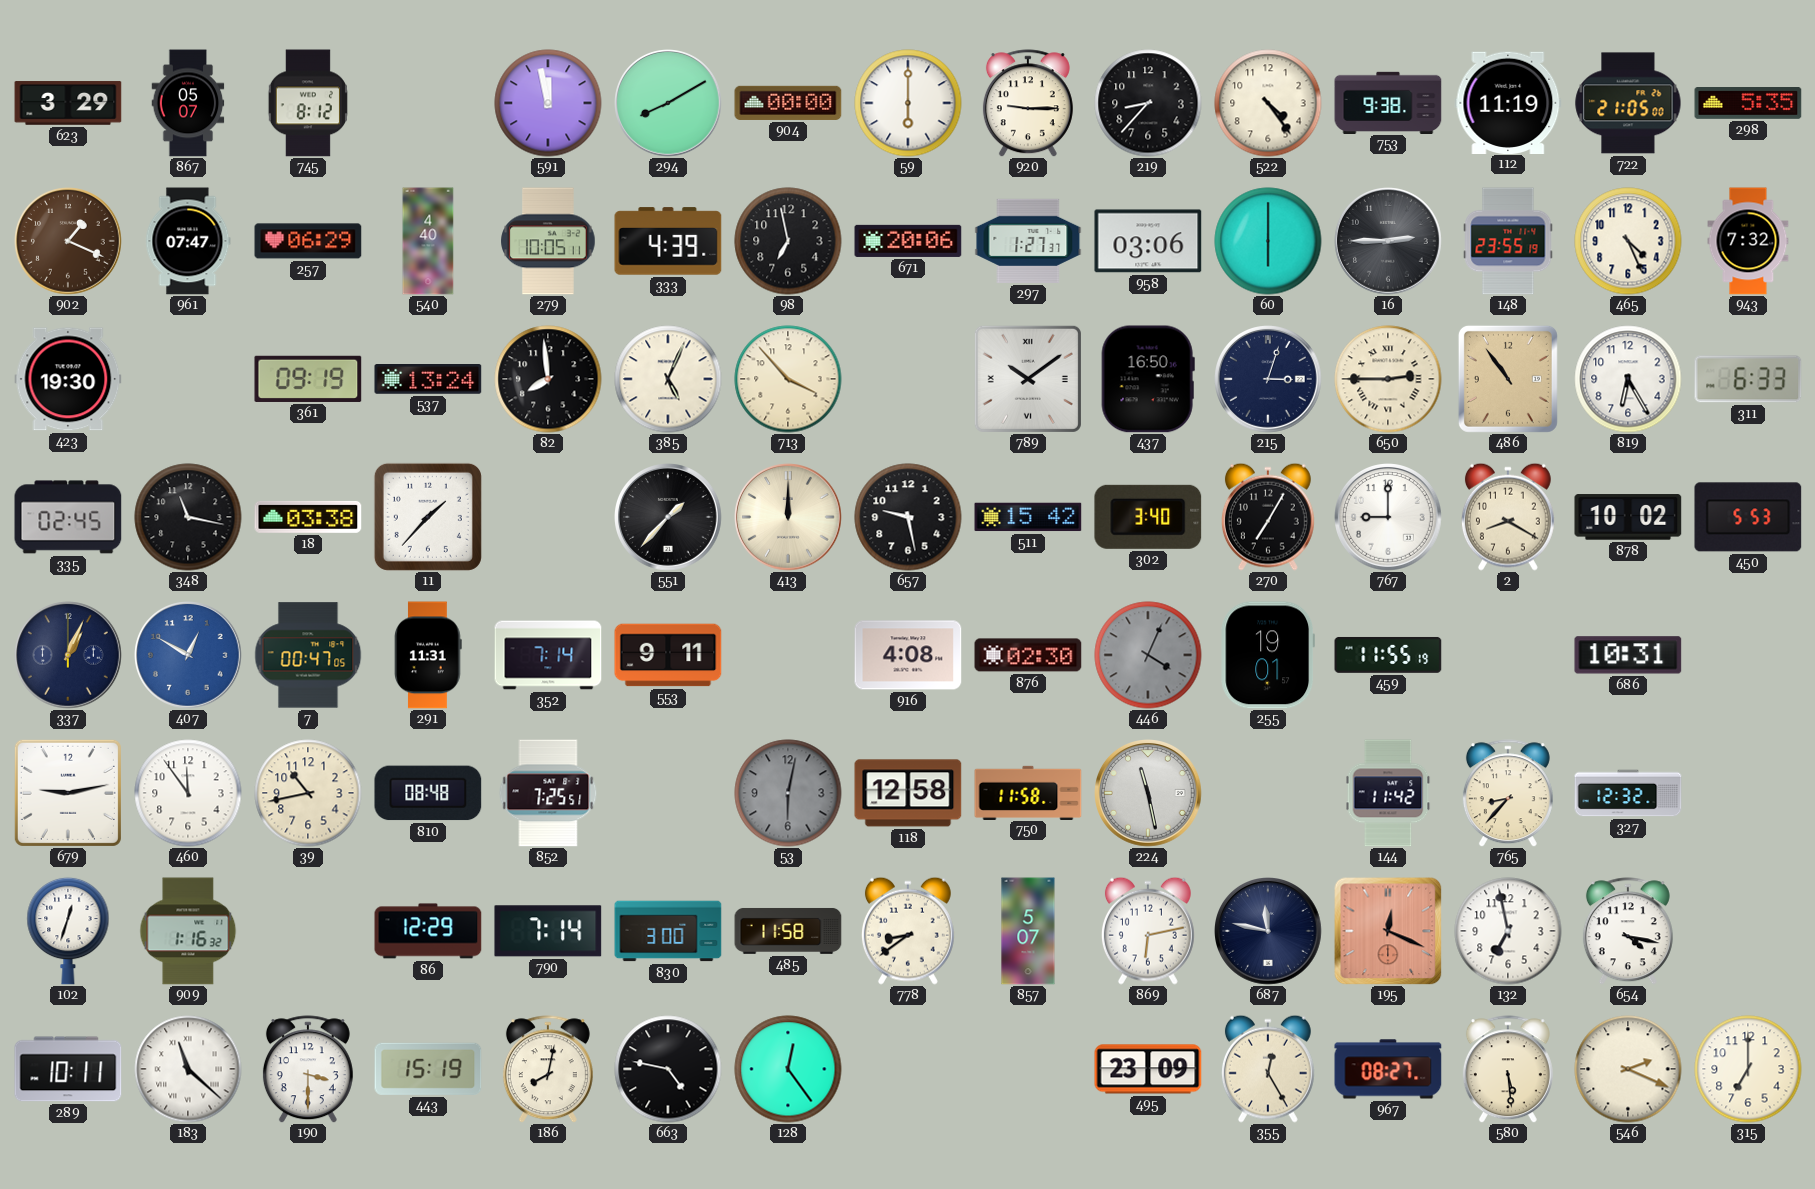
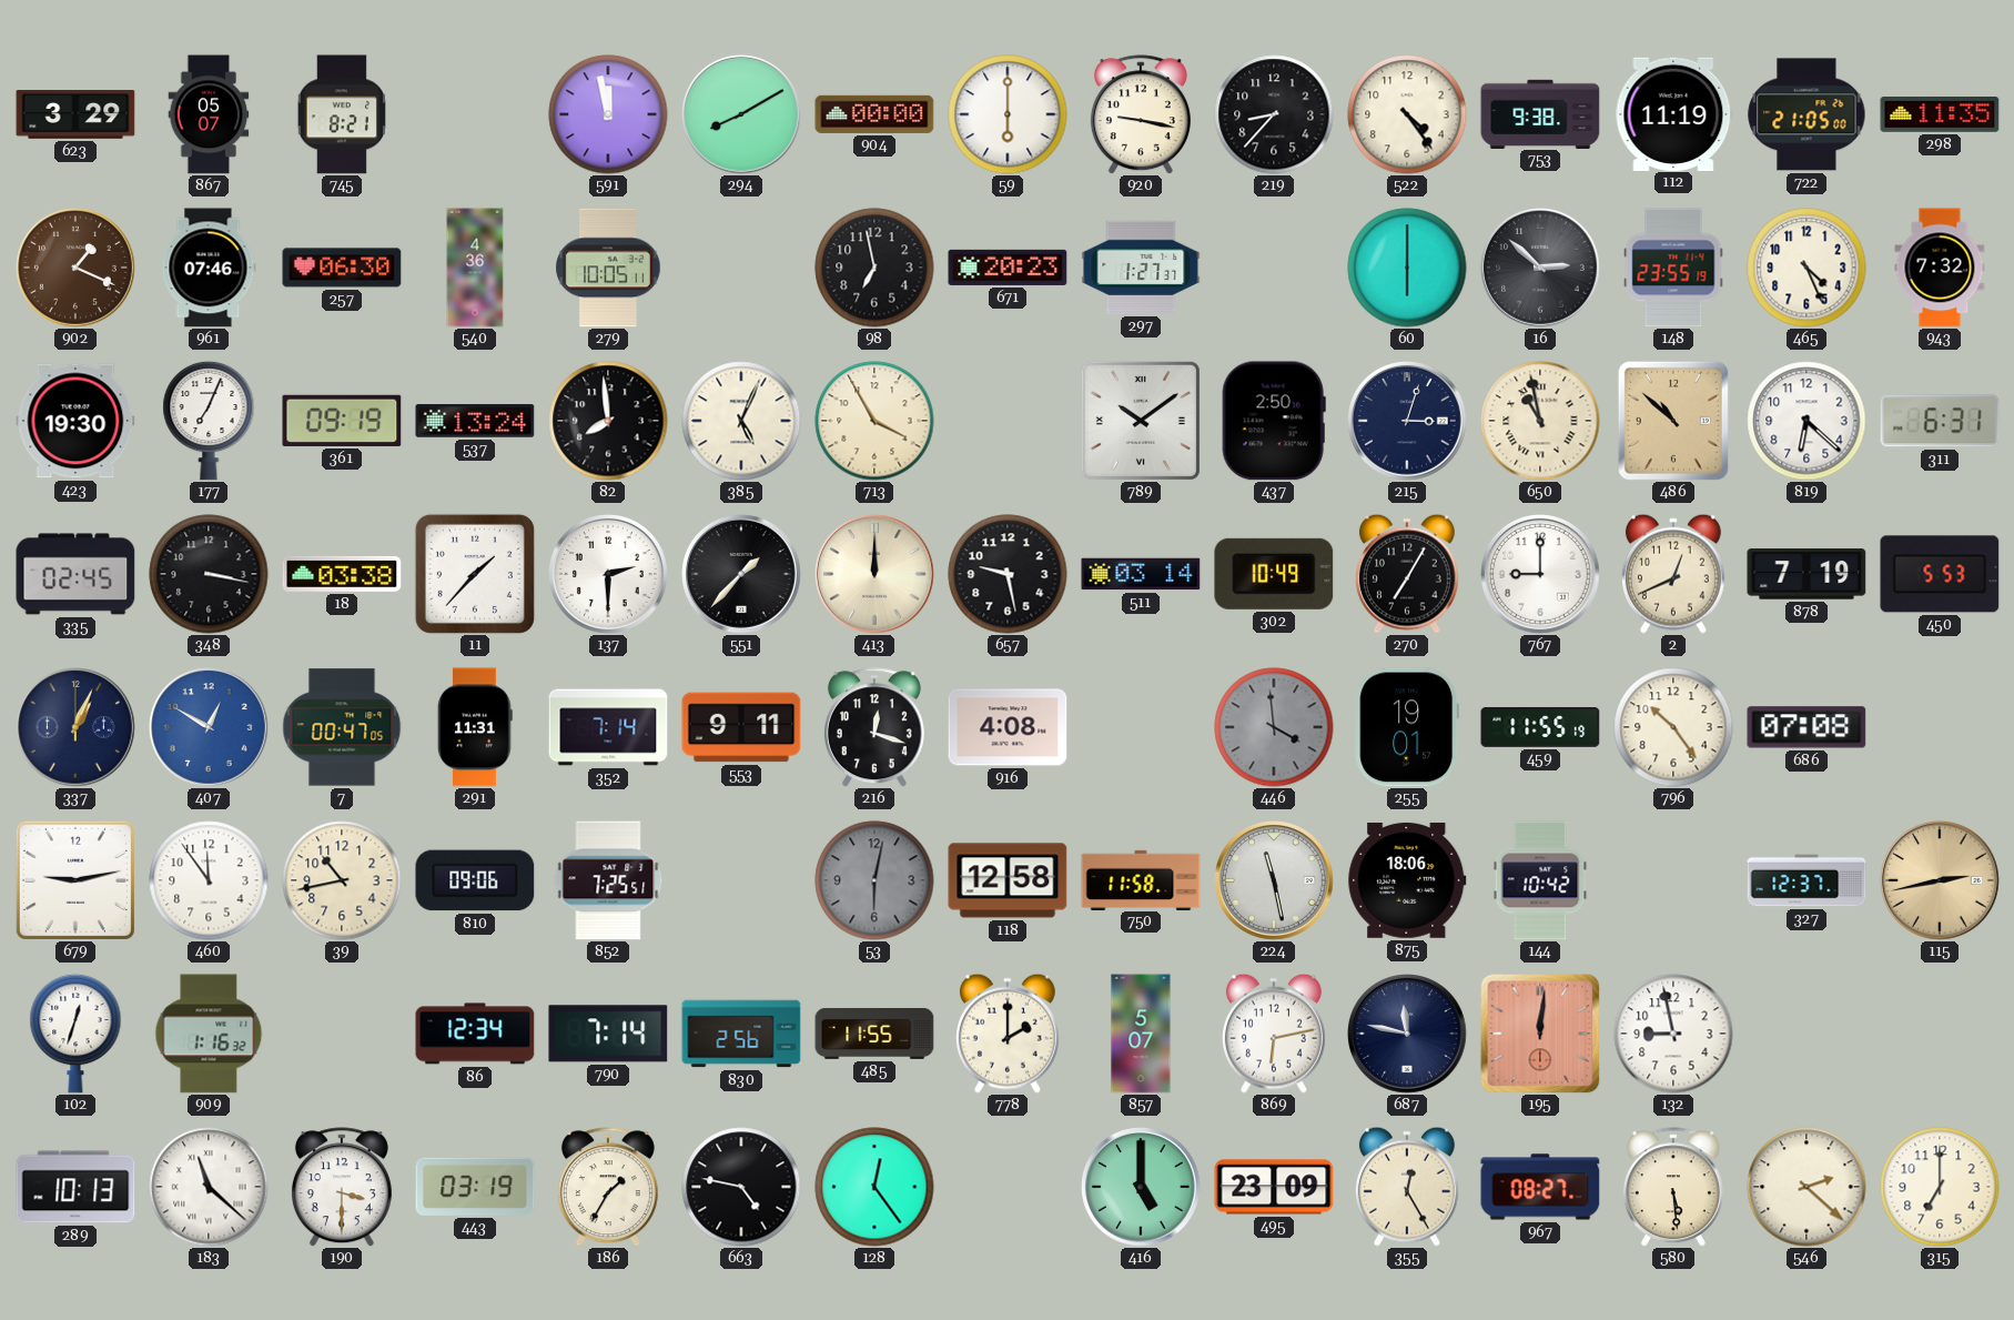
745: 8:12 -> 8:21 (342, 114)
920: 9:15 -> 9:17 (1141, 114)
298: 5:35 -> 11:35 (1940, 115)
961: 07:47 -> 07:46 (209, 268)
257: 06:29 -> 06:30 (342, 268)
540: 4:40 -> 4:36 (475, 268)
333: 4:39 -> none (668, 241)
671: 20:06 -> 20:23 (1008, 268)
958: 03:06 -> none (1148, 241)
16: 2:45 -> 2:52 (1541, 269)
177: none -> 7:04 (209, 421)
713: 3:53 -> 3:55 (874, 421)
437: 16:50 -> 2:50 (1274, 421)
650: 2:45 -> 10:58 (1540, 421)
486: 10:54 -> 10:52 (1673, 421)
819: 6:25 -> 6:22 (1806, 421)
311: 6:33 -> 6:31 (1940, 421)
348: 11:17 -> 3:17 (209, 574)
137: none -> 2:30 (609, 575)
511: 15:42 -> 03:14 (1141, 574)
302: 3:40 -> 10:49 (1274, 574)
2: 8:20 -> 12:41 (1673, 574)
878: 10:02 -> 7:19 (1806, 574)
216: none -> 12:18 (874, 727)
876: 02:30 -> none (1028, 655)
446: 4:04 -> 3:59 (1274, 727)
796: none -> 10:24 (1673, 727)
686: 10:31 -> 07:08 (1806, 727)
810: 08:48 -> 09:06 (475, 880)
875: none -> 18:06 (1407, 880)
144: 11:42 -> 10:42 (1540, 880)
765: 8:37 -> none (1508, 793)
327: 12:32 -> 12:37 (1806, 880)
115: none -> 2:43 (1941, 881)
86: 12:29 -> 12:34 (475, 1034)
830: 3:00 -> 2:56 (741, 1034)
485: 11:58 -> 11:55 (874, 1034)
778: 8:39 -> 2:00 (1008, 1034)
195: 12:19 -> 12:01 (1540, 1034)
132: 6:58 -> 8:58 (1673, 1034)
654: 4:17 -> none (1628, 931)
289: 10:11 -> 10:13 (75, 1187)
443: 15:19 -> 03:19 (475, 1187)
186: 8:02 -> 1:35 (608, 1187)
416: none -> 5:00 (1142, 1188)
546: 2:19 -> 2:22 (1806, 1187)
